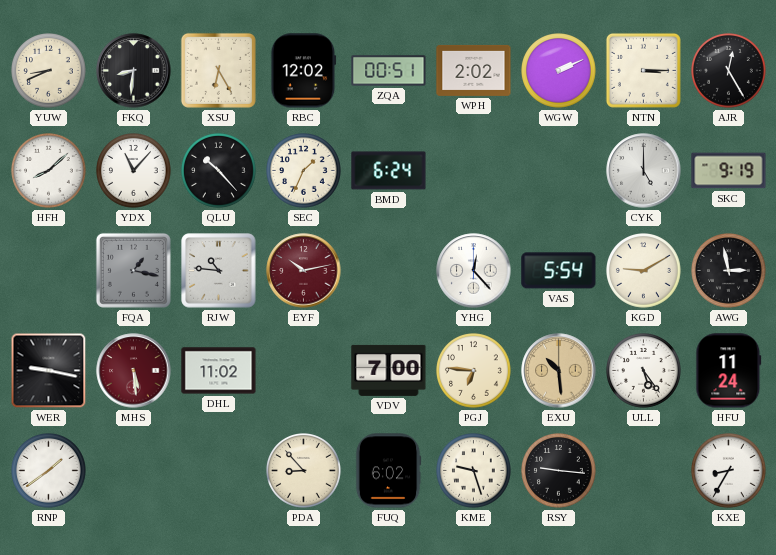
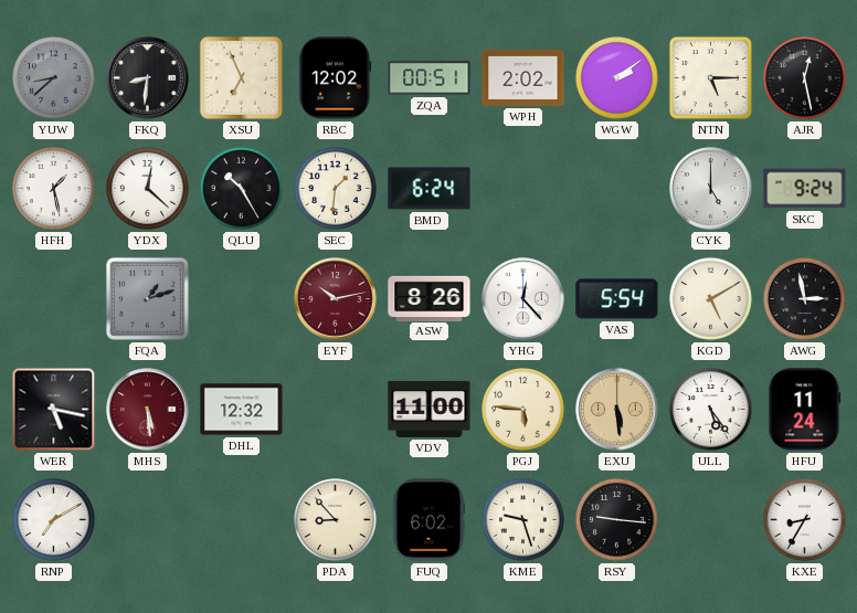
YUW: 8:41 -> 8:38 (54, 78)
YUW dial: cream -> grey (54, 78)
XSU: 6:25 -> 6:56 (241, 77)
WGW: 2:11 -> 2:09 (617, 78)
NTN: 3:15 -> 5:15 (710, 77)
AJR: 12:25 -> 12:28 (805, 78)
HFH: 8:08 -> 1:28 (54, 189)
YDX: 11:07 -> 12:22 (148, 189)
QLU: 10:23 -> 10:25 (242, 189)
SEC: 1:34 -> 1:31 (336, 189)
SKC: 9:19 -> 9:24 (805, 189)
FQA: 1:17 -> 1:12 (147, 298)
RJW: 10:46 -> none (219, 271)
ASW: none -> 8:26 (430, 298)
KGD: 9:10 -> 5:10 (711, 299)
WER: 9:17 -> 5:17 (54, 410)
DHL: 11:02 -> 12:32 (242, 410)
VDV: 7:00 -> 11:00 (430, 409)
PGJ: 6:46 -> 5:46 (523, 410)
EXU: 10:29 -> 5:29 (617, 410)
RNP: 1:39 -> 7:10 (54, 520)
